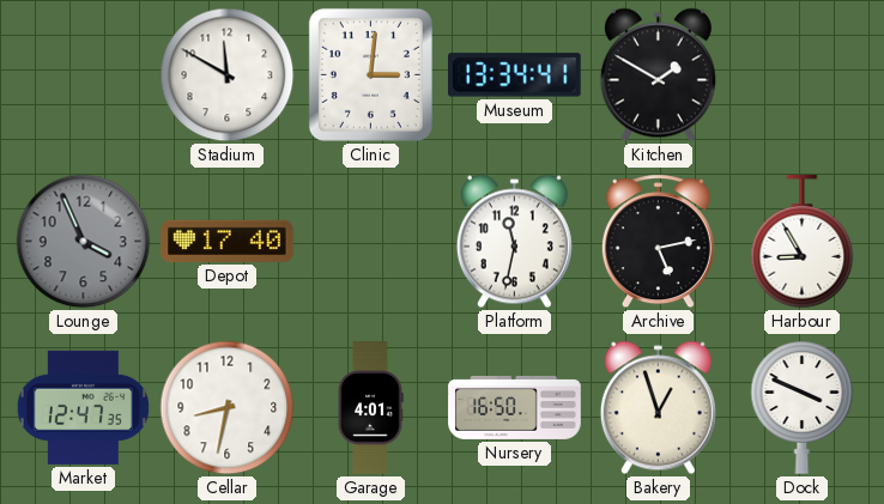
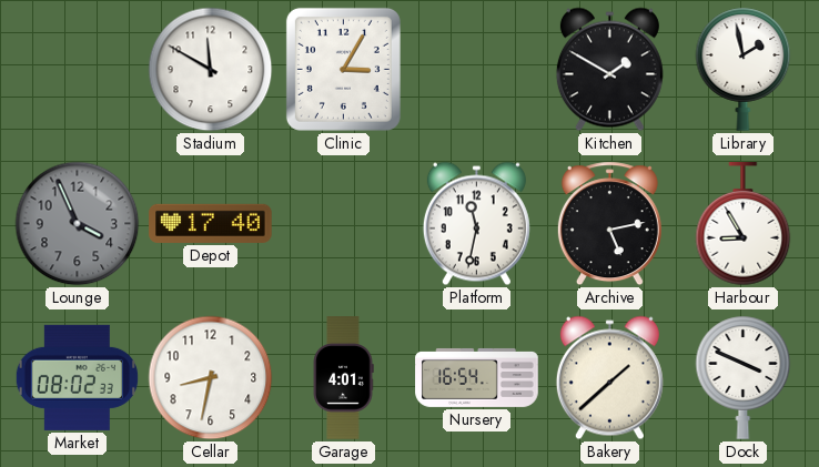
Clinic: 3:01 -> 3:05 (343, 69)
Museum: 13:34 -> none (515, 75)
Library: none -> 1:58 (744, 69)
Market: 12:47 -> 08:02 (77, 377)
Nursery: 16:50 -> 16:54 (477, 377)
Bakery: 12:57 -> 1:38 (609, 378)
